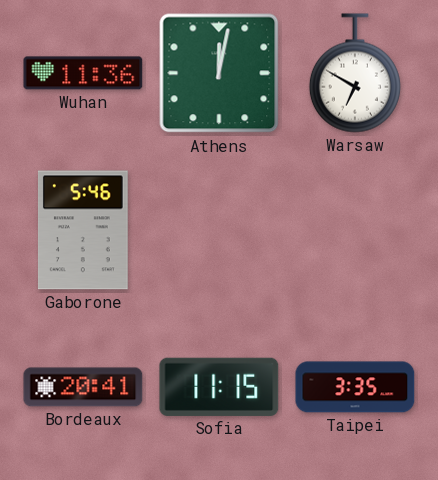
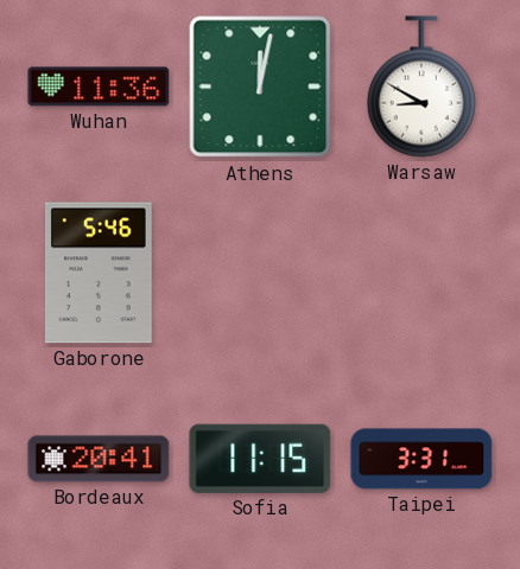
Warsaw: 6:50 -> 8:50 (421, 87)
Taipei: 3:35 -> 3:31 (421, 459)
